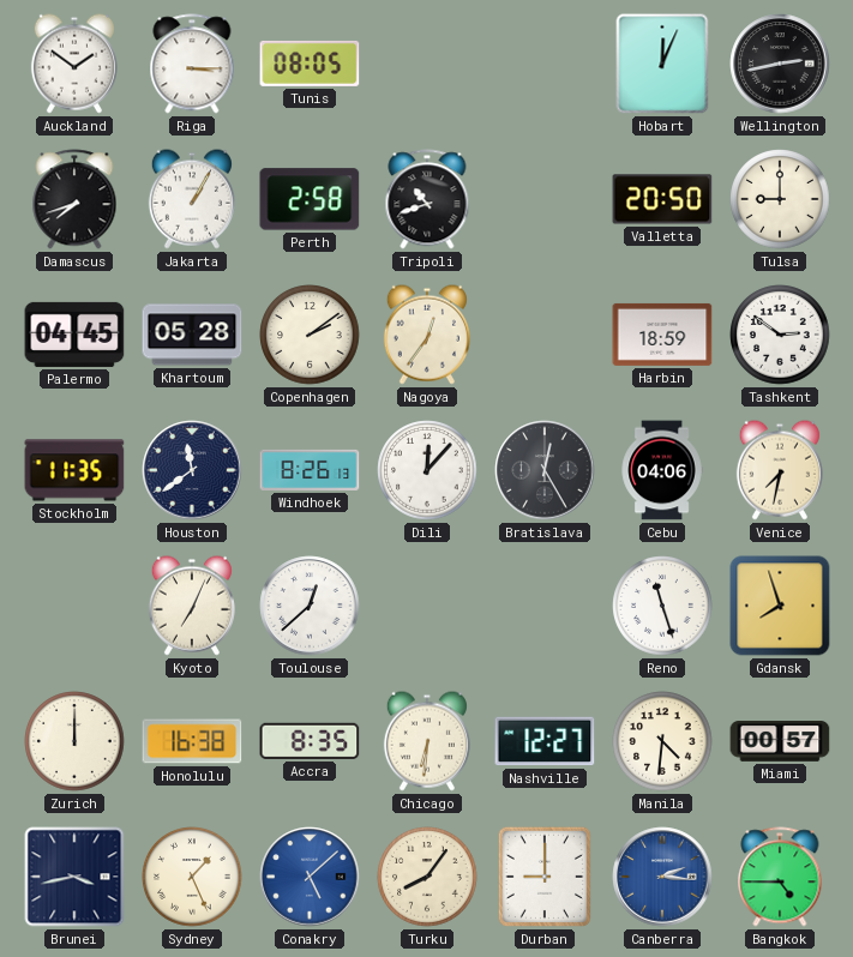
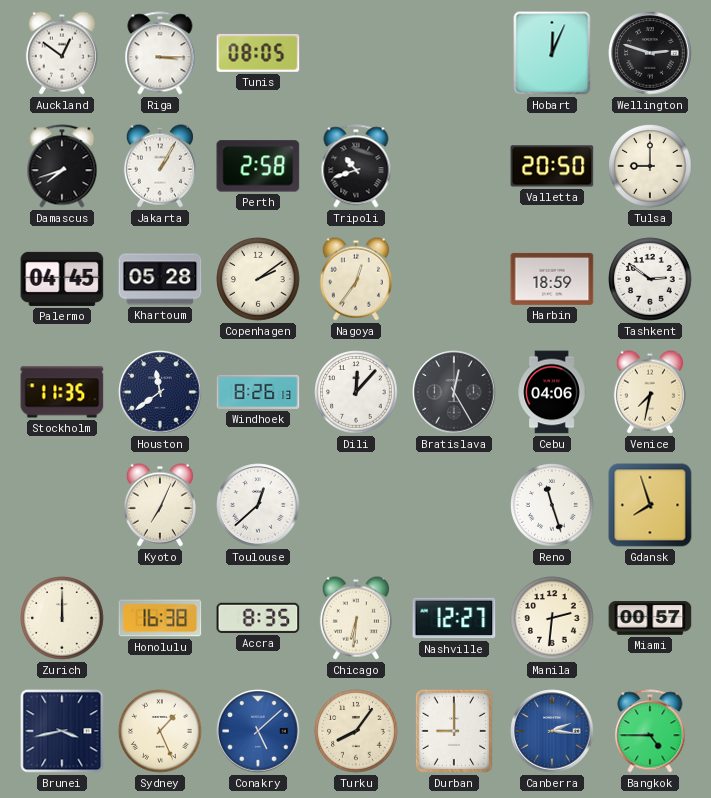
Auckland: 1:51 -> 12:51 (62, 53)
Wellington: 2:43 -> 2:48 (650, 53)
Manila: 4:31 -> 2:31 (552, 618)
